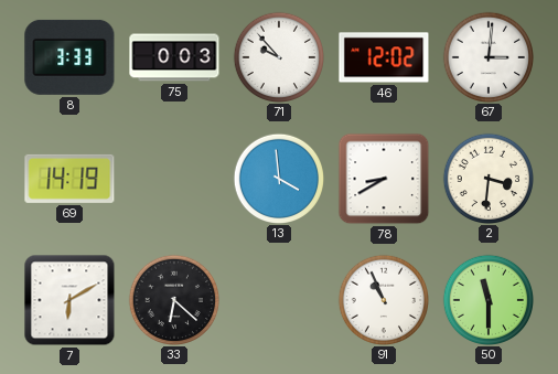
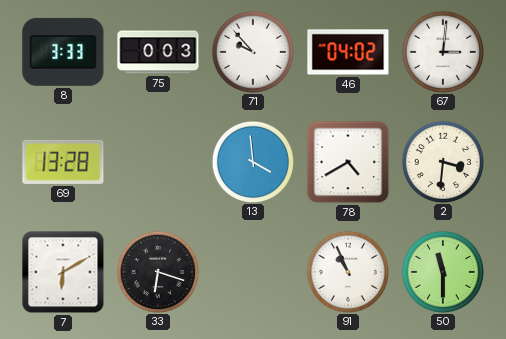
46: 12:02 -> 04:02 (348, 52)
69: 14:19 -> 13:28 (63, 162)
78: 8:40 -> 4:40 (348, 162)
33: 6:22 -> 6:18 (157, 271)
